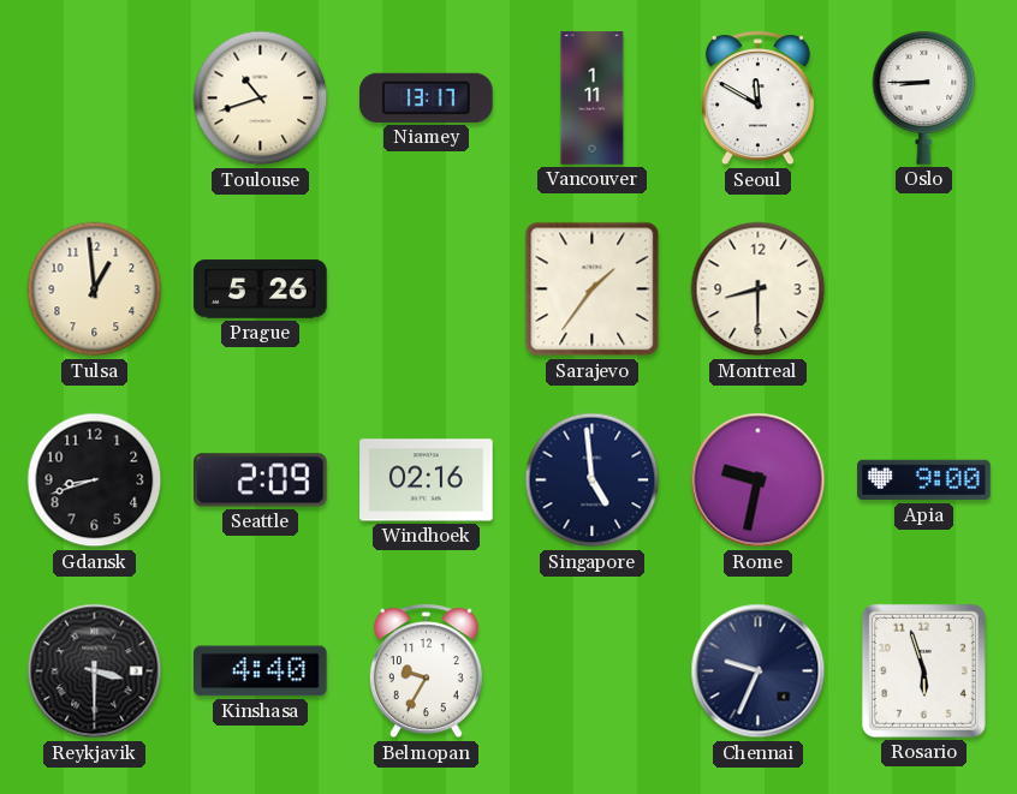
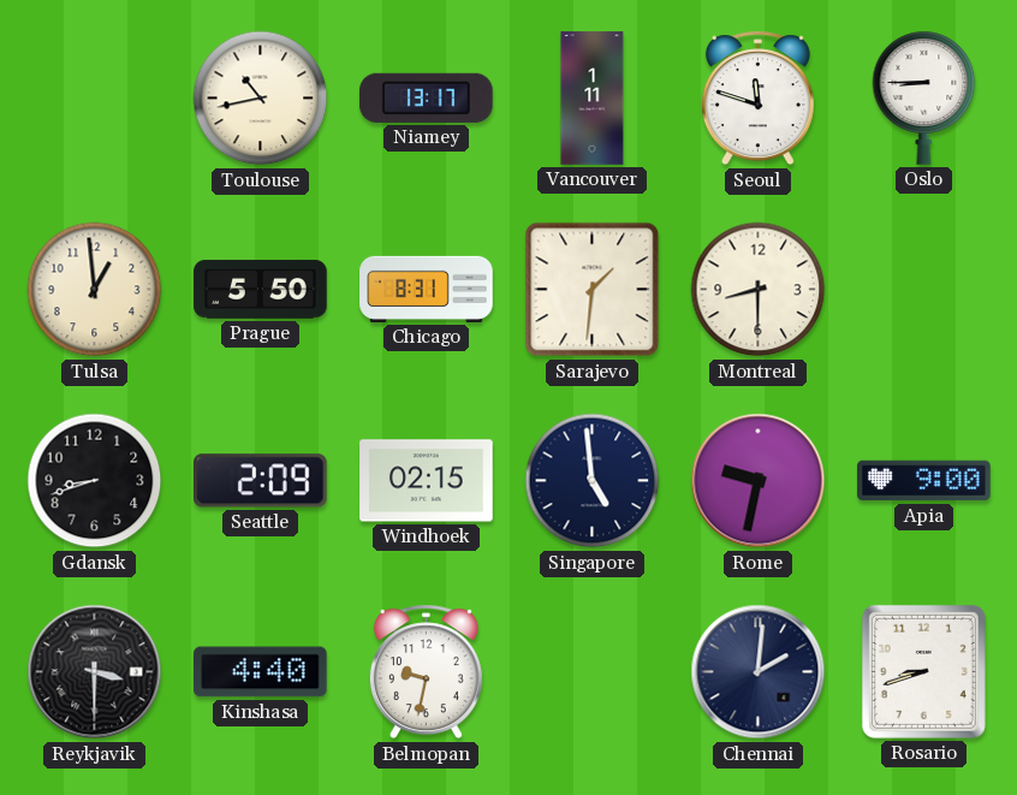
Toulouse: 10:42 -> 10:43 (261, 99)
Seoul: 11:50 -> 11:48 (757, 99)
Prague: 5:26 -> 5:50 (261, 290)
Chicago: none -> 8:31 (427, 289)
Sarajevo: 1:36 -> 1:31 (593, 290)
Windhoek: 02:16 -> 02:15 (427, 481)
Belmopan: 9:35 -> 9:32 (426, 672)
Chennai: 9:34 -> 2:01 (759, 672)
Rosario: 5:57 -> 8:42 (923, 671)
